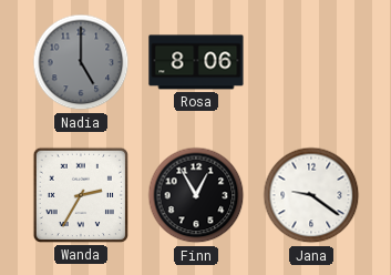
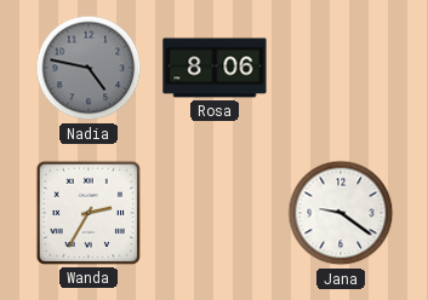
Nadia: 5:00 -> 4:47 (89, 68)
Finn: 12:55 -> none (196, 195)
